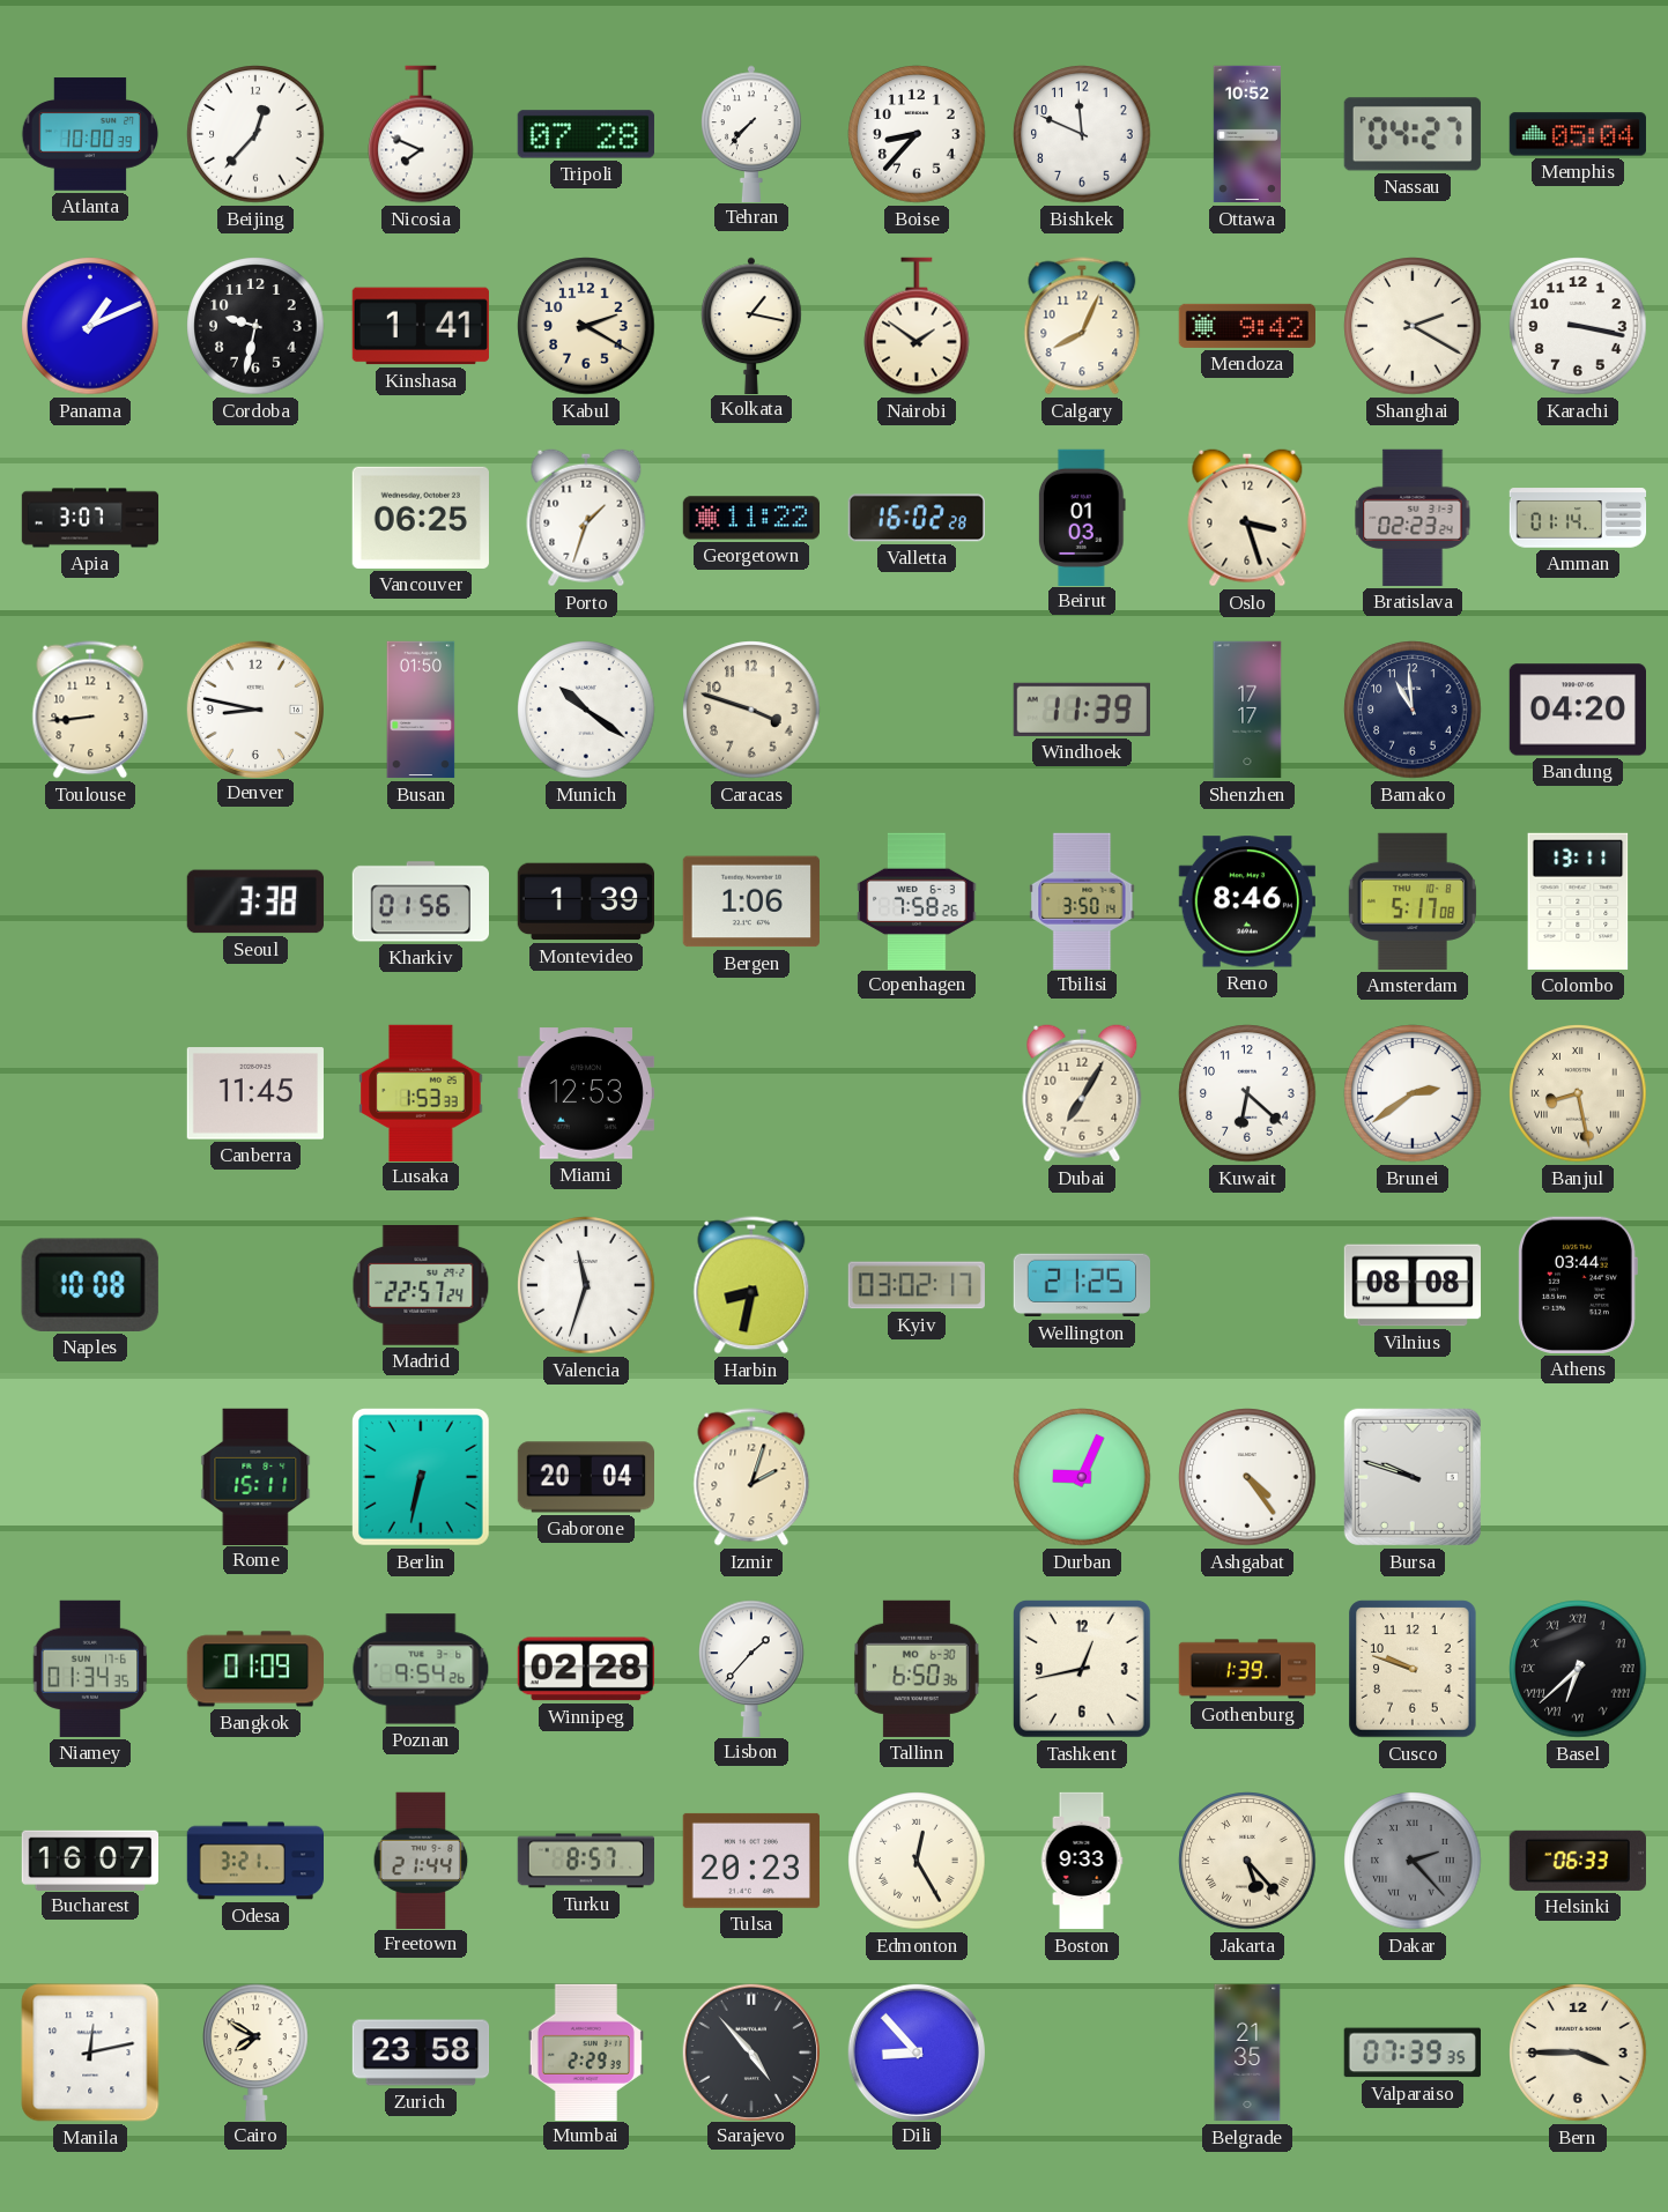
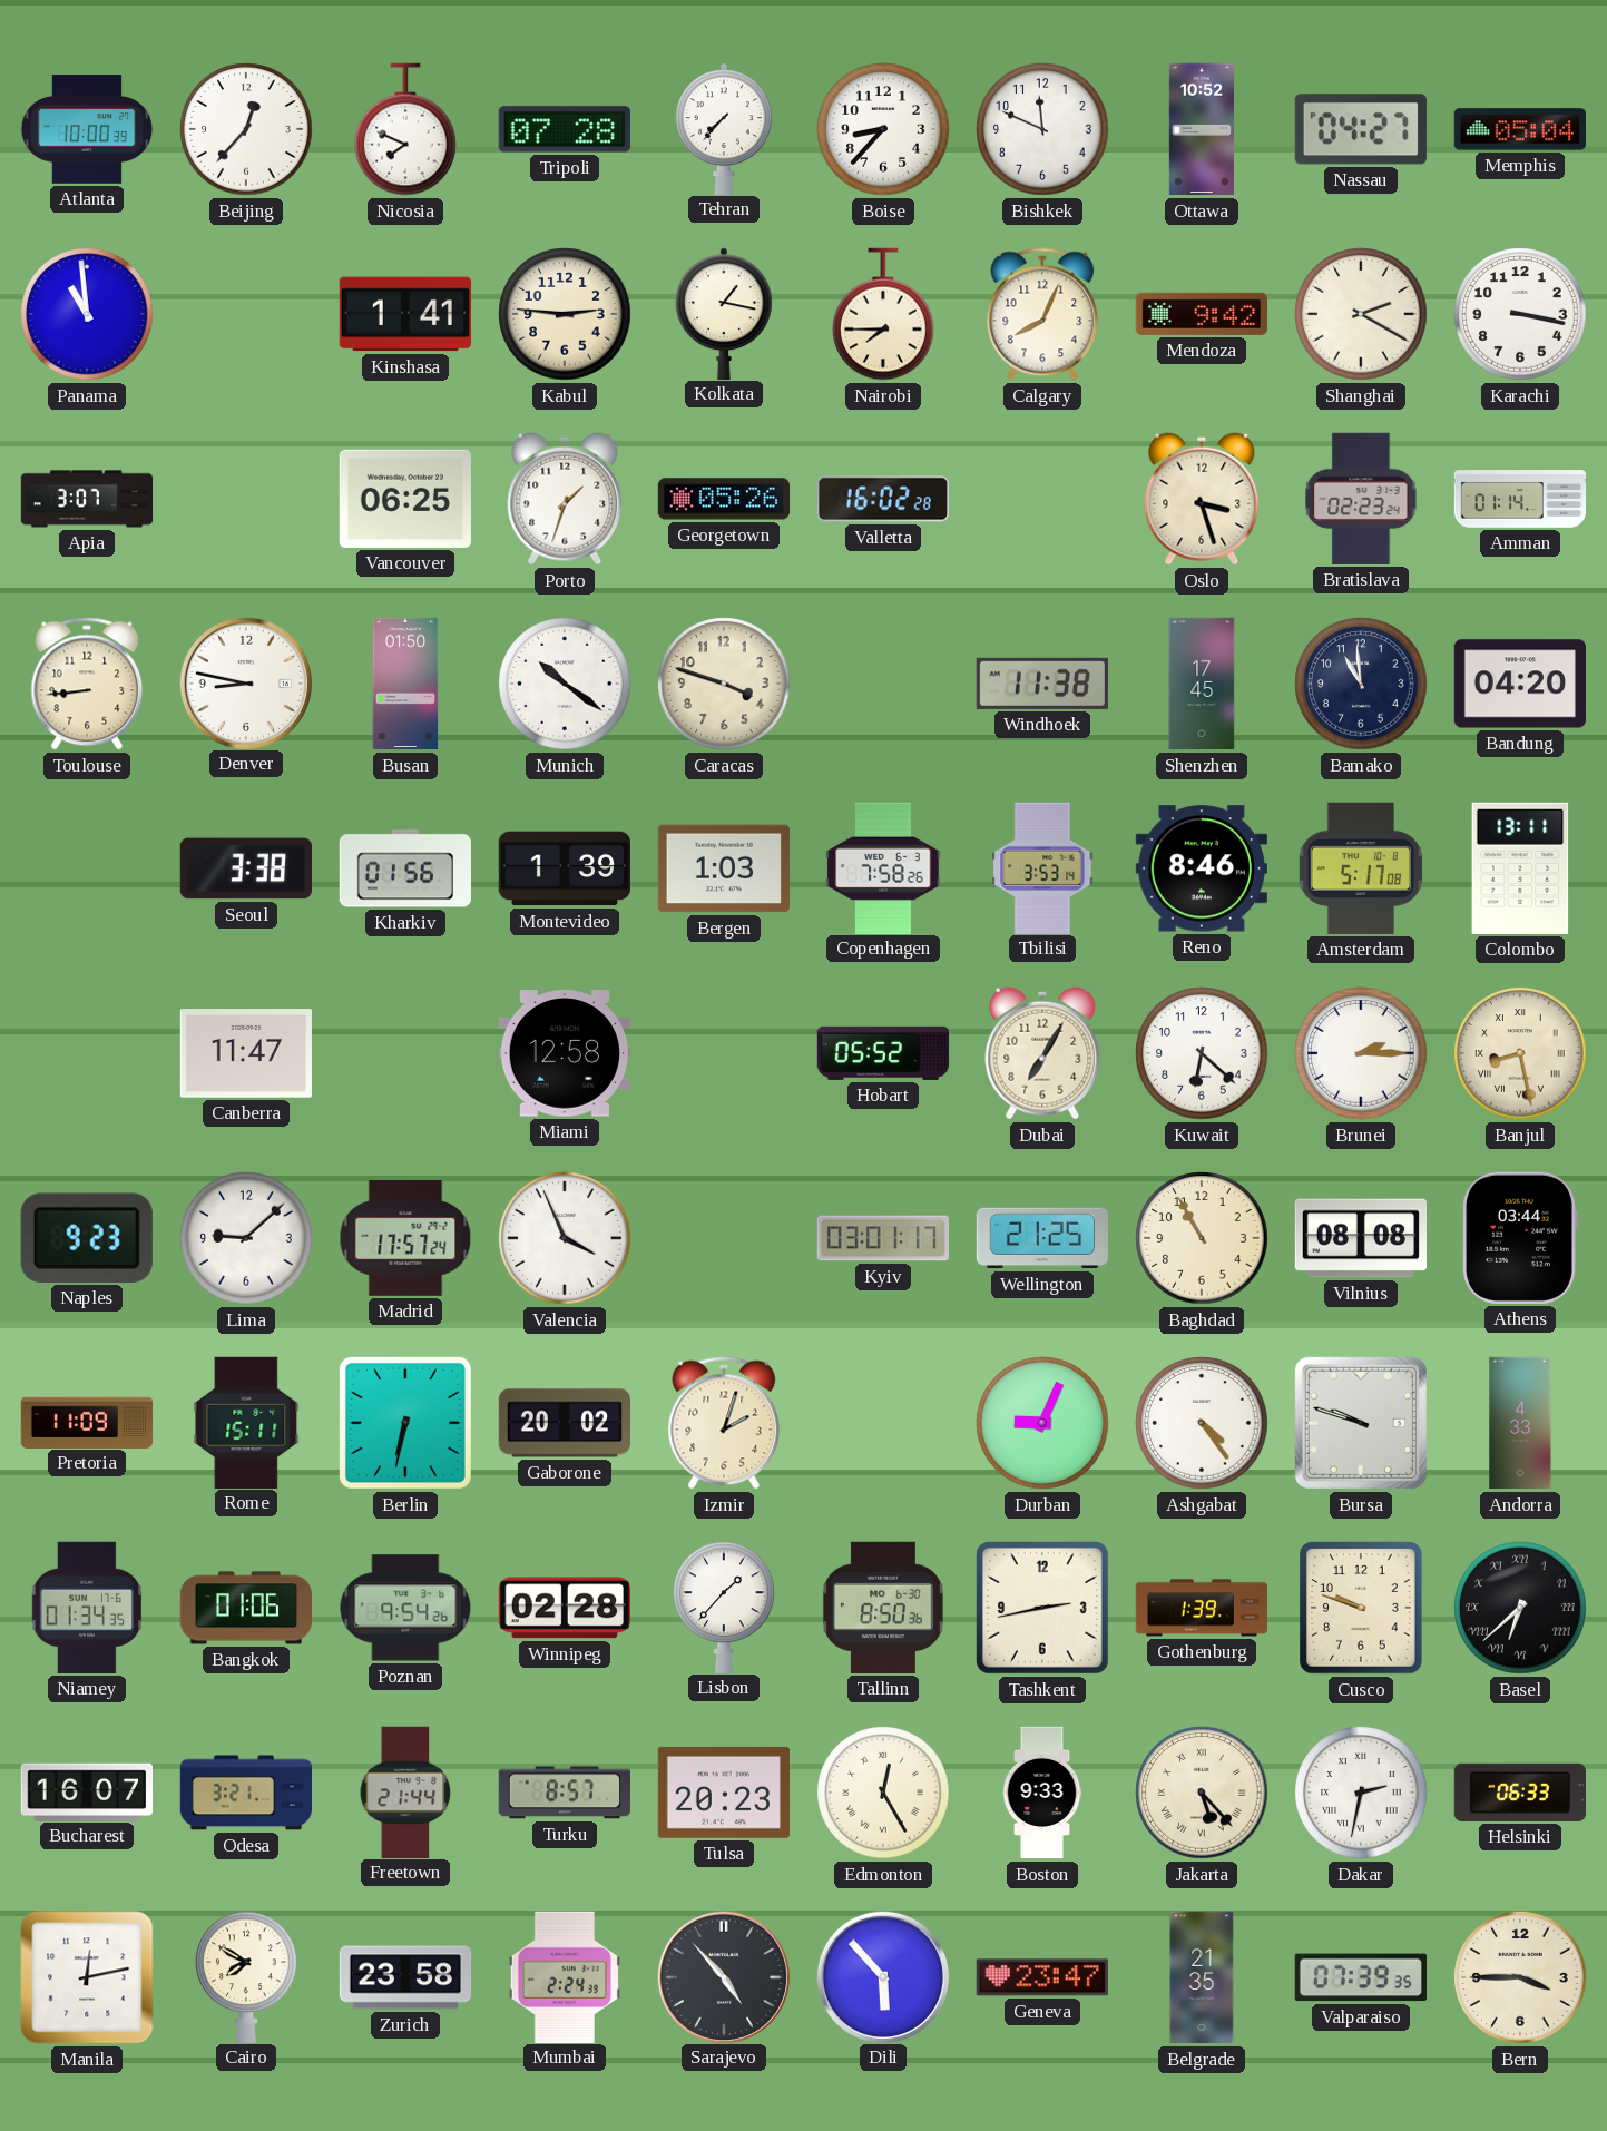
Panama: 1:11 -> 10:59 (87, 314)
Cordoba: 9:32 -> none (255, 326)
Kabul: 2:20 -> 2:46 (565, 314)
Nairobi: 1:51 -> 7:45 (883, 314)
Georgetown: 11:22 -> 05:26 (723, 499)
Beirut: 01:03 -> none (1082, 517)
Windhoek: 11:39 -> 11:38 (1042, 684)
Shenzhen: 17:17 -> 17:45 (1202, 684)
Bergen: 1:06 -> 1:03 (724, 868)
Tbilisi: 3:50 -> 3:53 (1042, 867)
Canberra: 11:45 -> 11:47 (246, 1053)
Lusaka: 1:53 -> none (421, 1092)
Miami: 12:53 -> 12:58 (565, 1053)
Hobart: none -> 05:52 (882, 1053)
Brunei: 2:39 -> 2:15 (1361, 1053)
Naples: 10:08 -> 9:23 (87, 1238)
Lima: none -> 9:08 (246, 1238)
Madrid: 22:57 -> 17:57 (405, 1239)
Valencia: 11:33 -> 3:56 (565, 1238)
Harbin: 8:32 -> none (751, 1285)
Kyiv: 03:02 -> 03:01 (883, 1238)
Baghdad: none -> 10:55 (1202, 1238)
Pretoria: none -> 11:09 (87, 1422)
Gaborone: 20:04 -> 20:02 (564, 1423)
Andorra: none -> 4:33 (1520, 1423)
Bangkok: 01:09 -> 01:06 (245, 1608)
Tallinn: 6:50 -> 8:50 (883, 1608)
Tashkent: 12:43 -> 2:43 (1042, 1608)
Dakar: 2:23 -> 2:32 (1361, 1793)
Dakar dial: grey -> white (1361, 1793)
Mumbai: 2:29 -> 2:24 (565, 1976)
Dili: 8:53 -> 5:53 (882, 1976)
Geneva: none -> 23:47 (1042, 1977)
